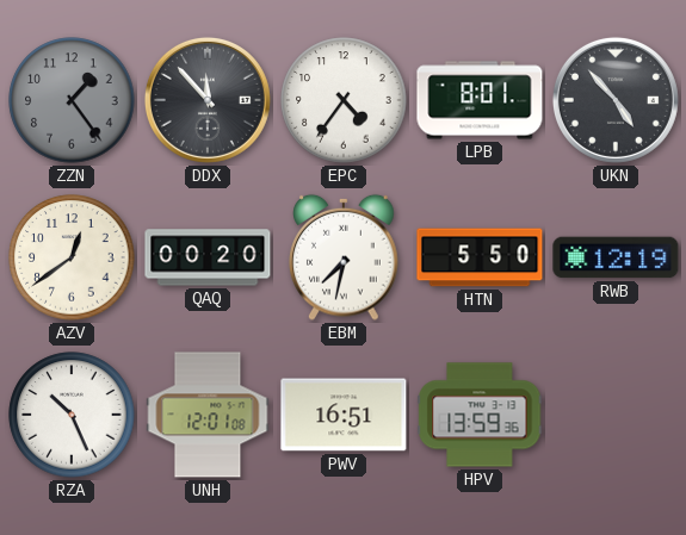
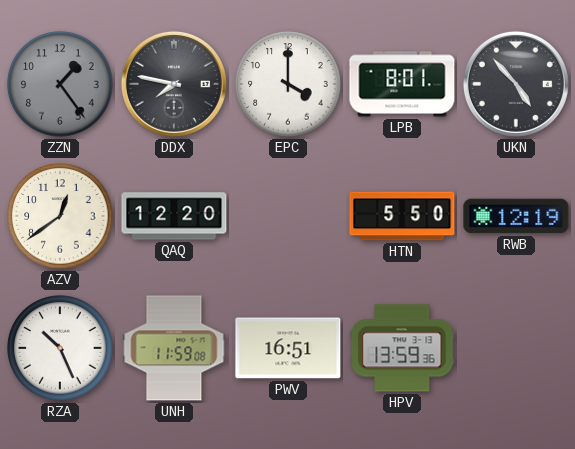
DDX: 11:53 -> 7:47 (174, 84)
EPC: 4:36 -> 4:00 (288, 84)
QAQ: 00:20 -> 12:20 (174, 216)
EBM: 7:32 -> none (344, 257)
UNH: 12:01 -> 11:59 (174, 348)
